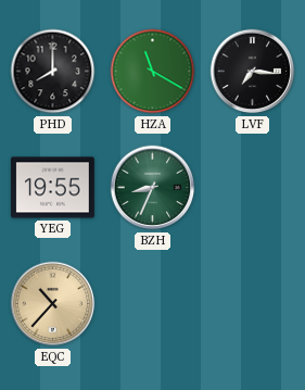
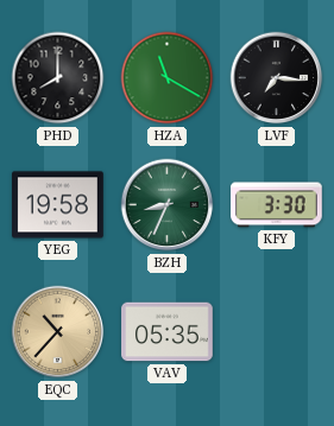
YEG: 19:55 -> 19:58 (58, 205)
KFY: none -> 3:30 (277, 205)
VAV: none -> 05:35 (168, 332)
